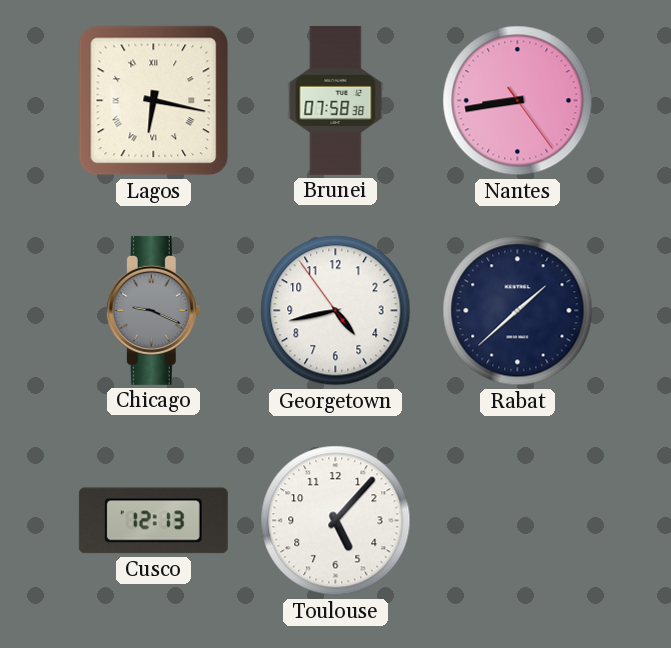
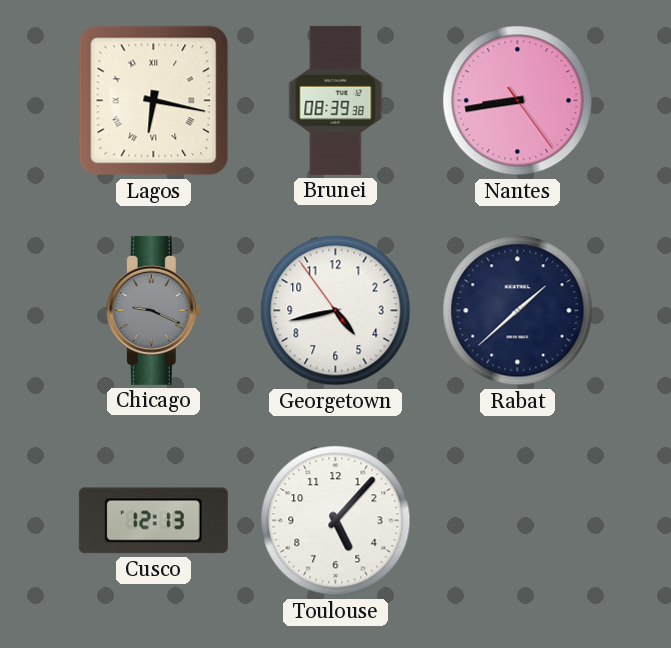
Brunei: 07:58 -> 08:39 (336, 100)
